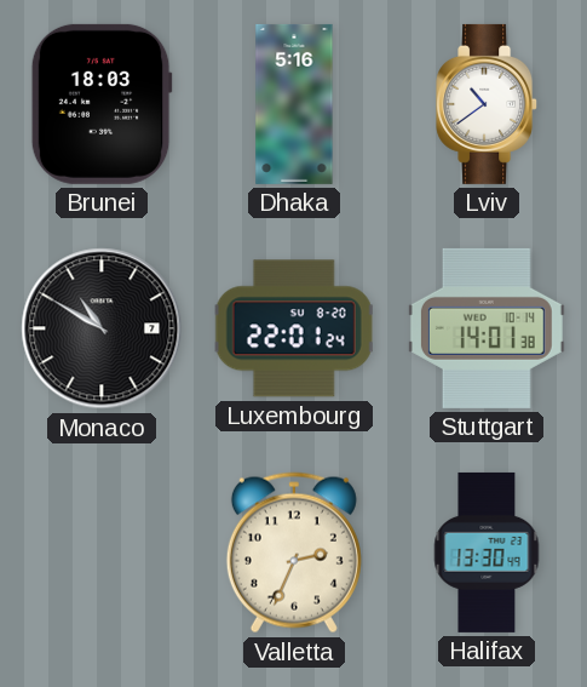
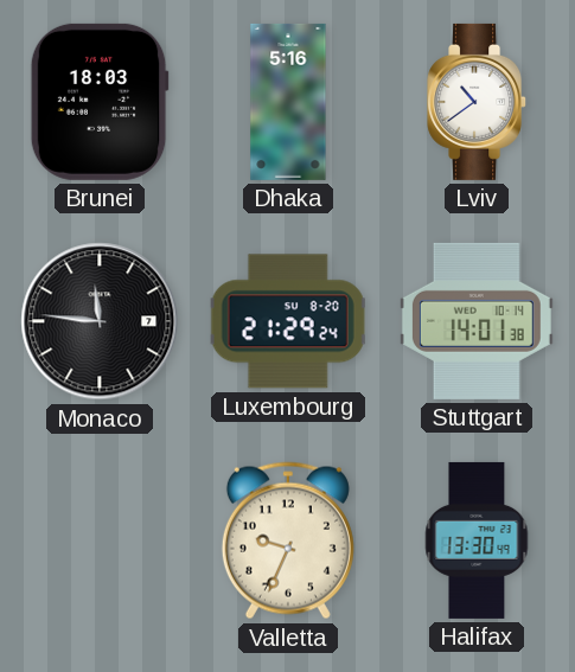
Monaco: 10:50 -> 11:46 (100, 321)
Luxembourg: 22:01 -> 21:29 (288, 321)
Valletta: 2:34 -> 9:34 (288, 540)
